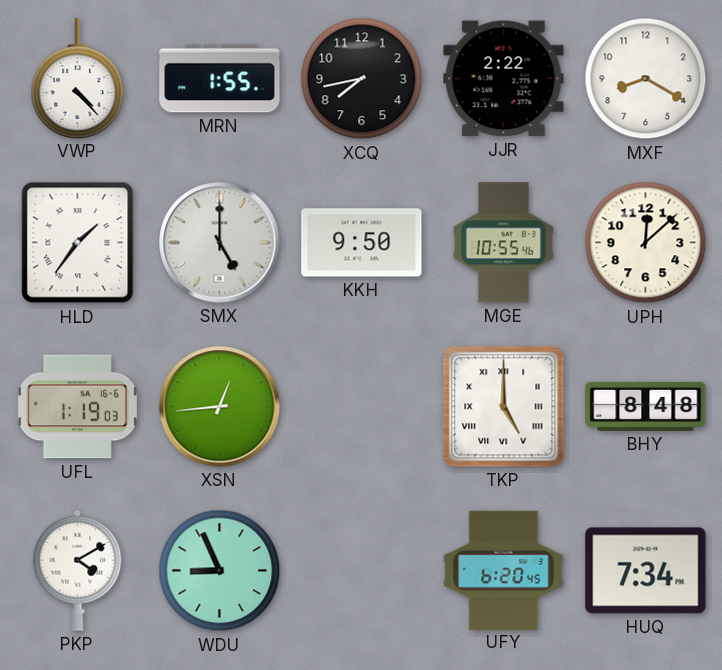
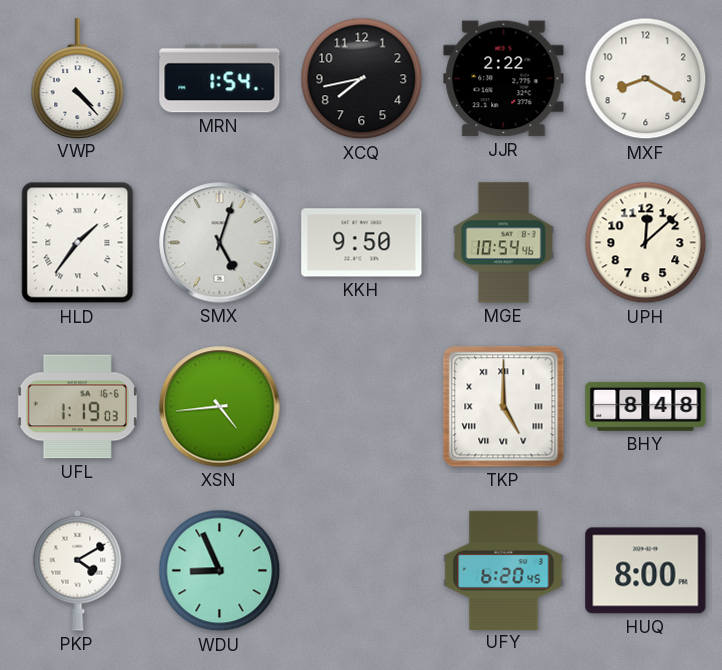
MRN: 1:55 -> 1:54 (220, 79)
SMX: 5:00 -> 5:03 (220, 243)
MGE: 10:55 -> 10:54 (504, 243)
XSN: 12:44 -> 4:44 (220, 407)
HUQ: 7:34 -> 8:00 (646, 571)
